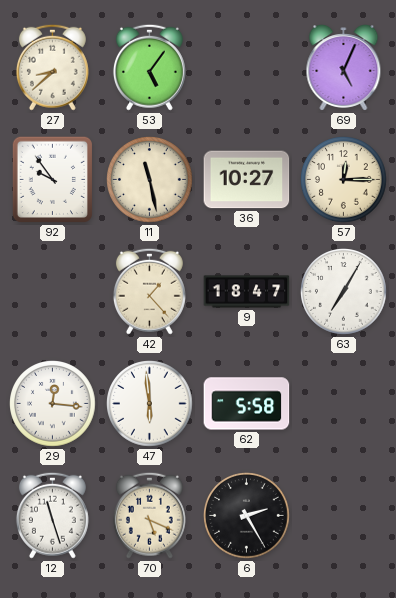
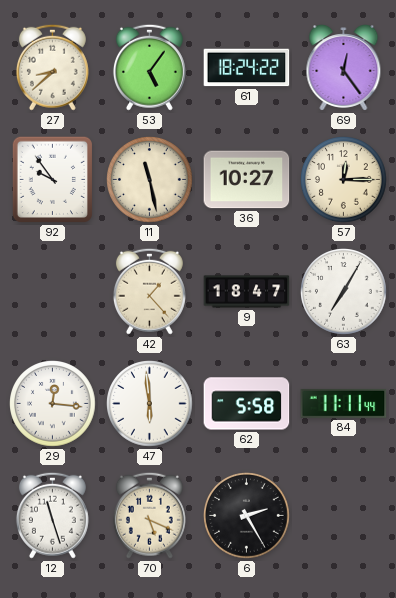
61: none -> 18:24 (247, 68)
69: 5:04 -> 12:24 (344, 68)
84: none -> 11:11 (344, 403)
